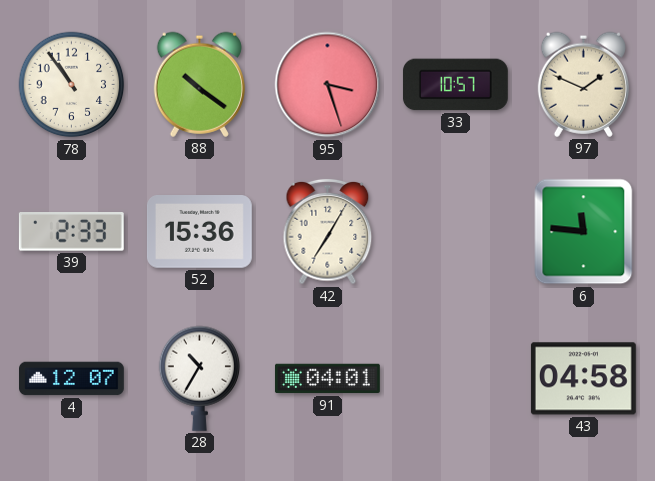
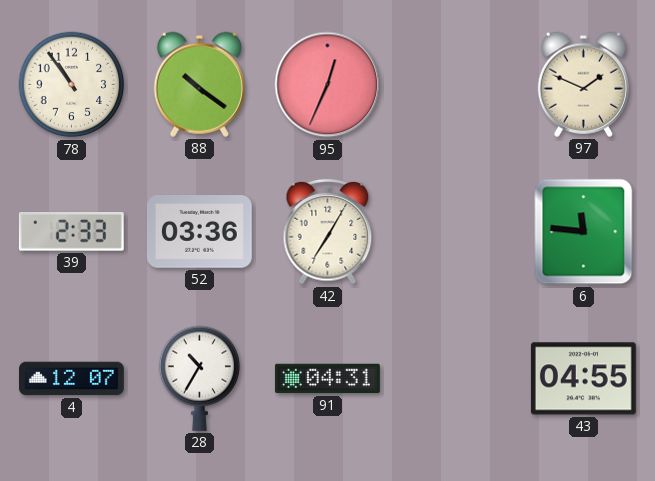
95: 3:27 -> 12:34 (328, 85)
33: 10:57 -> none (455, 85)
52: 15:36 -> 03:36 (199, 232)
91: 04:01 -> 04:31 (327, 379)
43: 04:58 -> 04:55 (583, 379)
